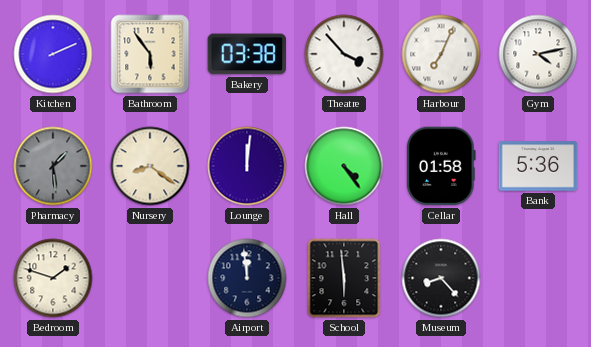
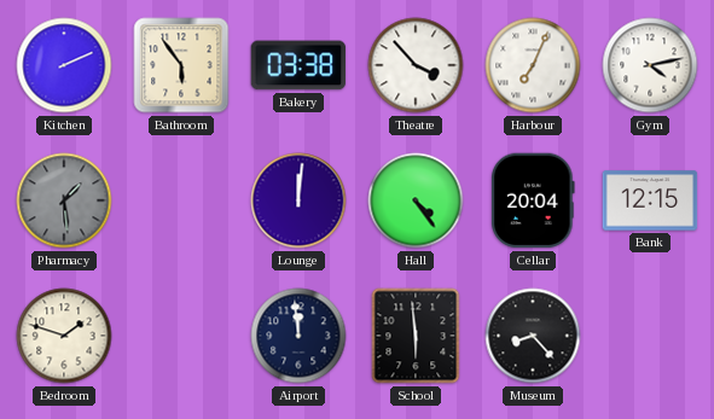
Nursery: 8:21 -> none (150, 166)
Cellar: 01:58 -> 20:04 (533, 200)
Bank: 5:36 -> 12:15 (650, 200)
